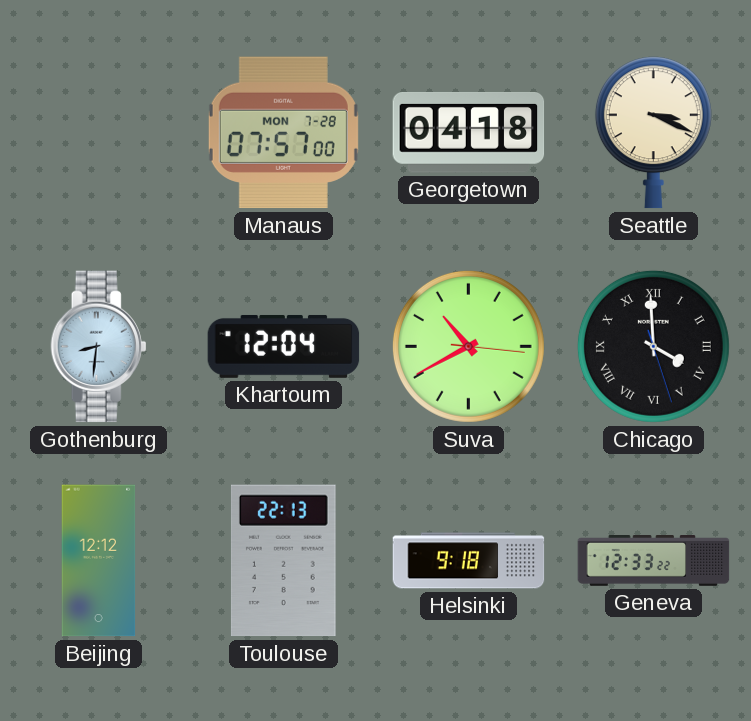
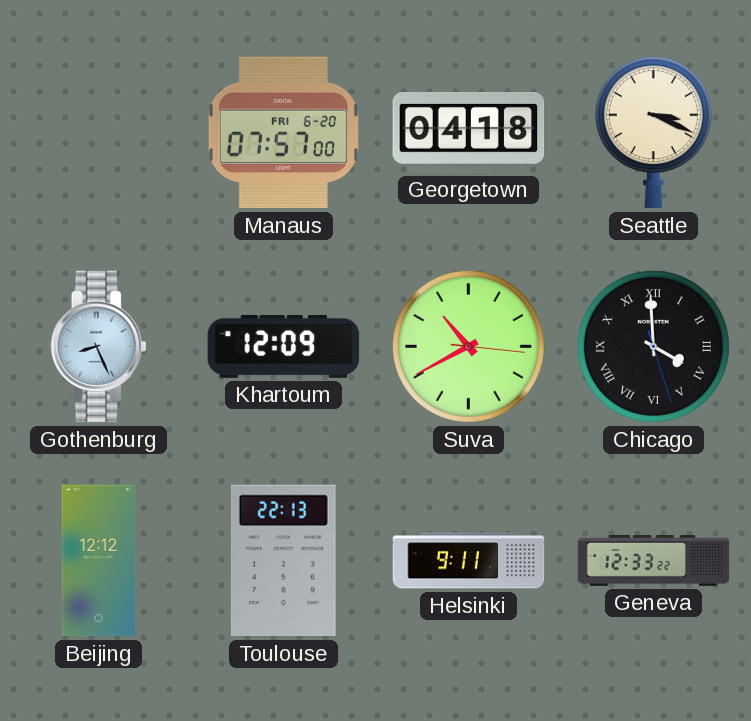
Manaus date: MON 7-28 -> FRI 6-20 (283, 133)
Gothenburg: 8:31 -> 8:26 (99, 347)
Khartoum: 12:04 -> 12:09 (284, 346)
Helsinki: 9:18 -> 9:11 (469, 561)
